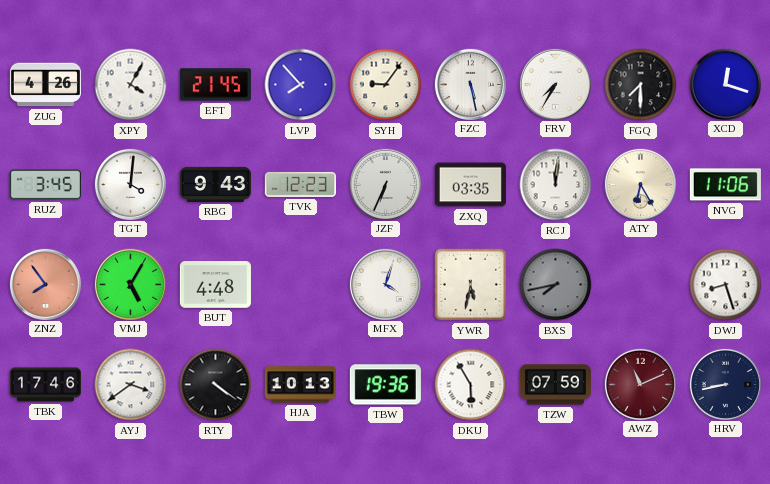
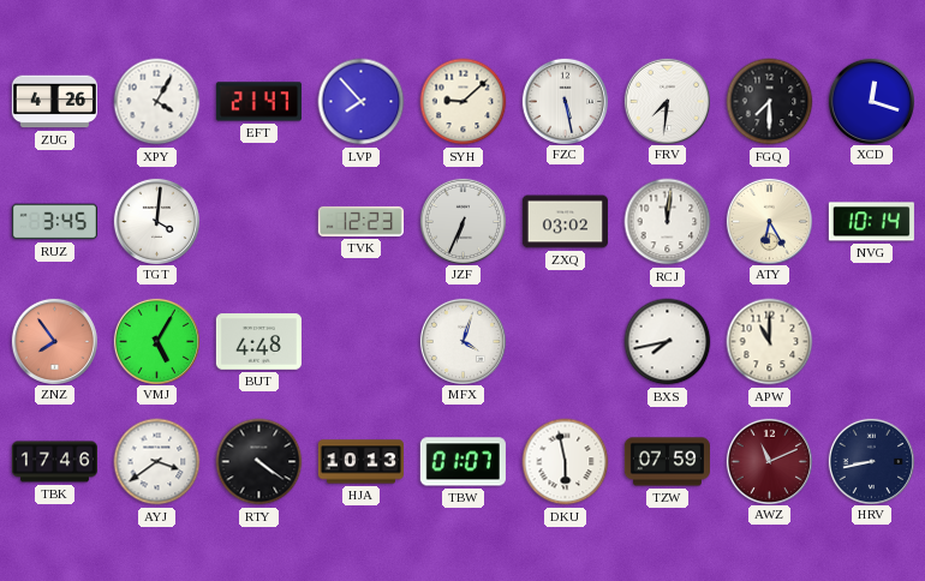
EFT: 21:45 -> 21:47 (258, 102)
SYH: 9:06 -> 9:08 (464, 102)
FRV: 7:35 -> 7:31 (667, 101)
RBG: 9:43 -> none (215, 184)
ZXQ: 03:35 -> 03:02 (565, 222)
NVG: 11:06 -> 10:14 (871, 222)
YWR: 5:32 -> none (471, 285)
BXS dial: grey -> white (668, 342)
APW: none -> 11:00 (770, 342)
DWJ: 8:27 -> none (726, 285)
TBW: 19:36 -> 01:07 (462, 462)
DKU: 5:55 -> 5:58 (566, 462)
